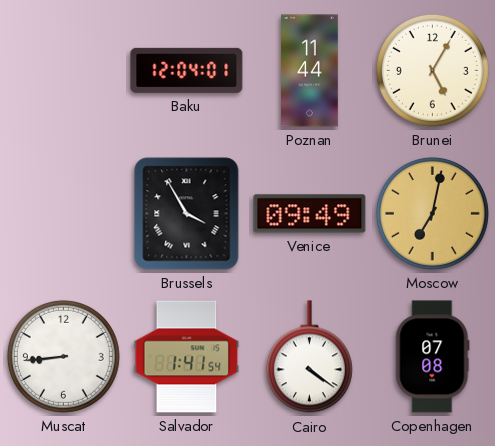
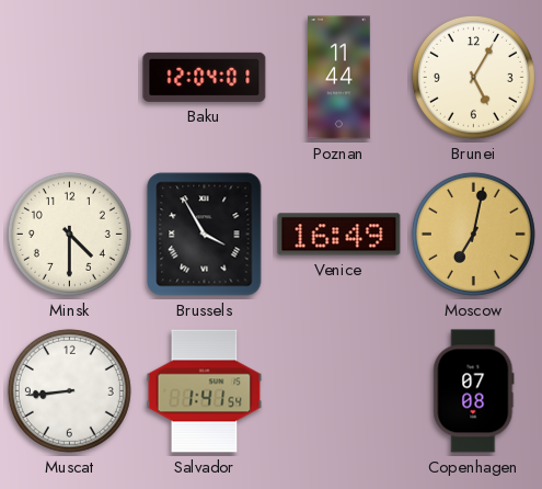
Minsk: none -> 4:30 (69, 234)
Venice: 09:49 -> 16:49 (339, 235)
Cairo: 4:21 -> none (309, 357)
